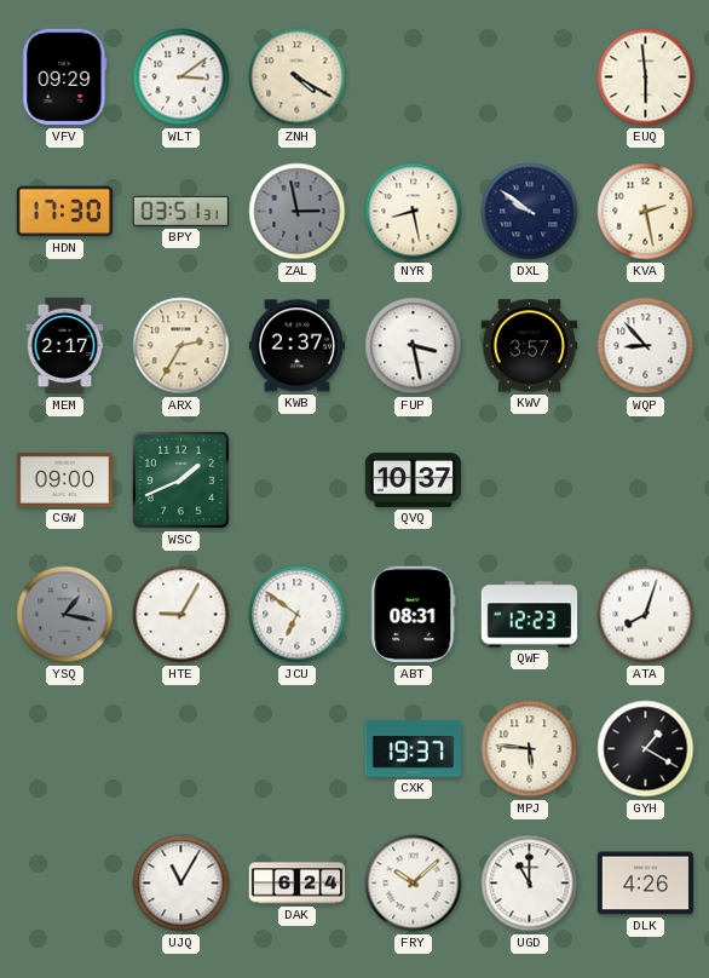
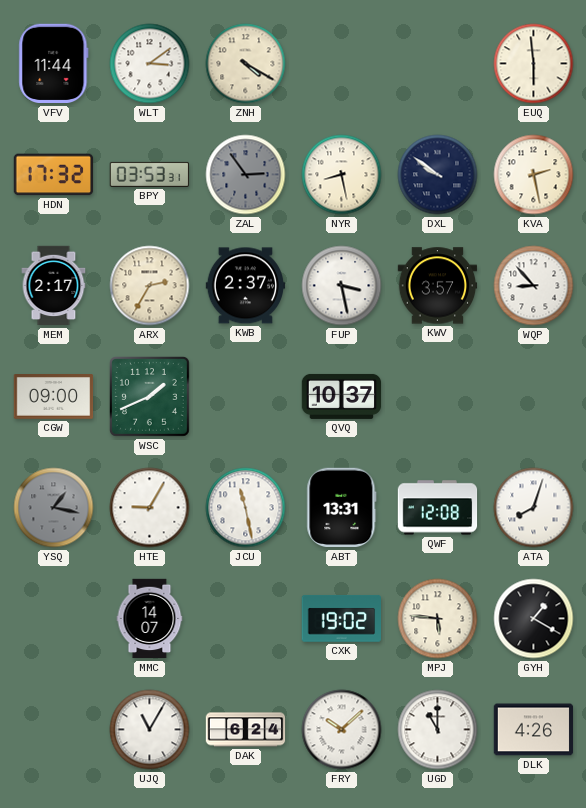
VFV: 09:29 -> 11:44 (54, 64)
HDN: 17:30 -> 17:32 (54, 175)
BPY: 03:51 -> 03:53 (150, 174)
ZAL: 2:58 -> 2:54 (246, 175)
JCU: 6:51 -> 11:28 (246, 508)
ABT: 08:31 -> 13:31 (342, 508)
QWF: 12:23 -> 12:08 (438, 508)
MMC: none -> 14:07 (150, 619)
CXK: 19:37 -> 19:02 (341, 619)
